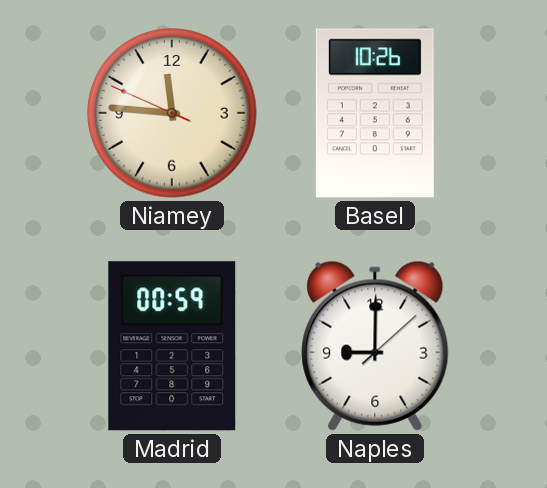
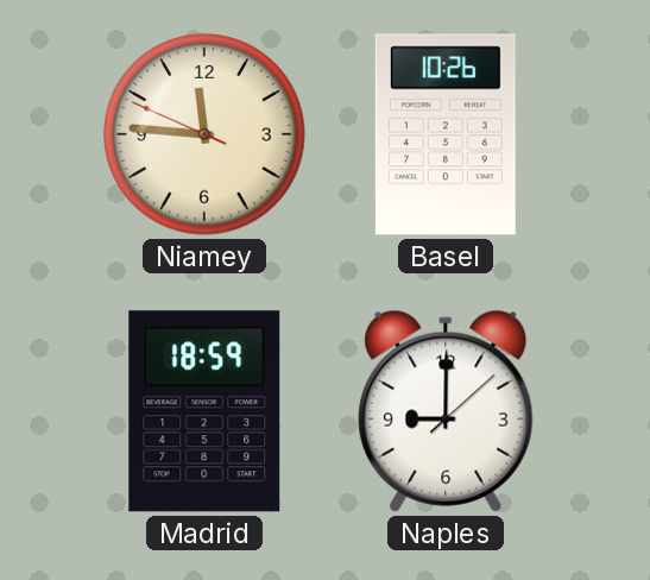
Madrid: 00:59 -> 18:59 (204, 411)
